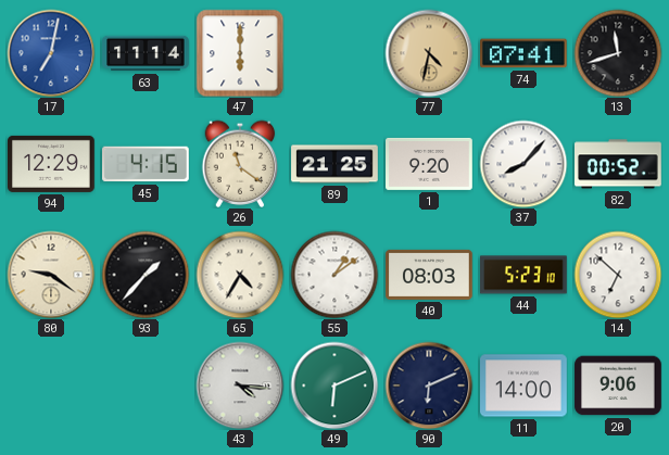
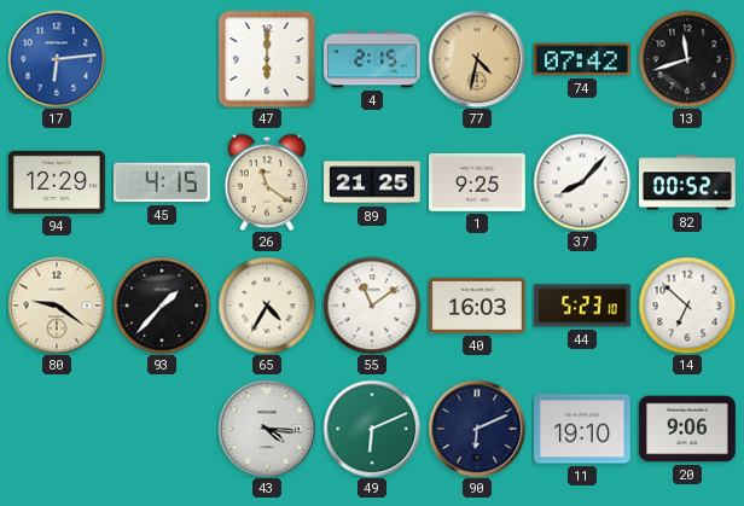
17: 7:02 -> 6:14 (57, 59)
63: 11:14 -> none (146, 53)
4: none -> 2:15 (372, 59)
74: 07:41 -> 07:42 (583, 59)
1: 9:20 -> 9:25 (478, 182)
55: 1:09 -> 11:09 (372, 306)
40: 08:03 -> 16:03 (478, 306)
11: 14:00 -> 19:10 (583, 429)
